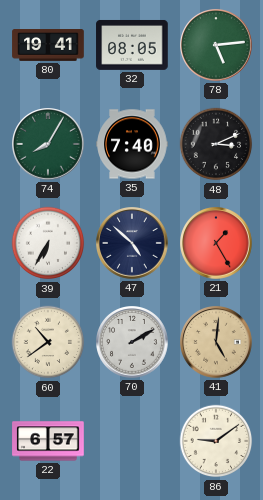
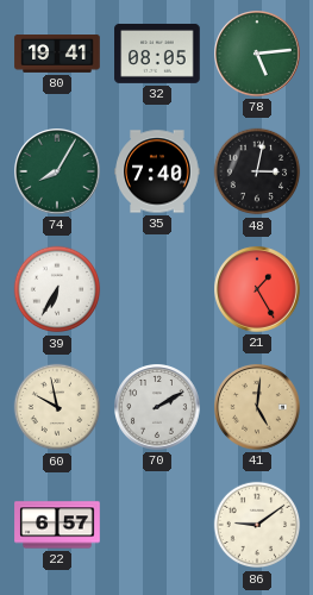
48: 3:11 -> 3:02 (257, 171)
47: 4:52 -> none (133, 244)
60: 10:39 -> 9:58 (57, 407)
